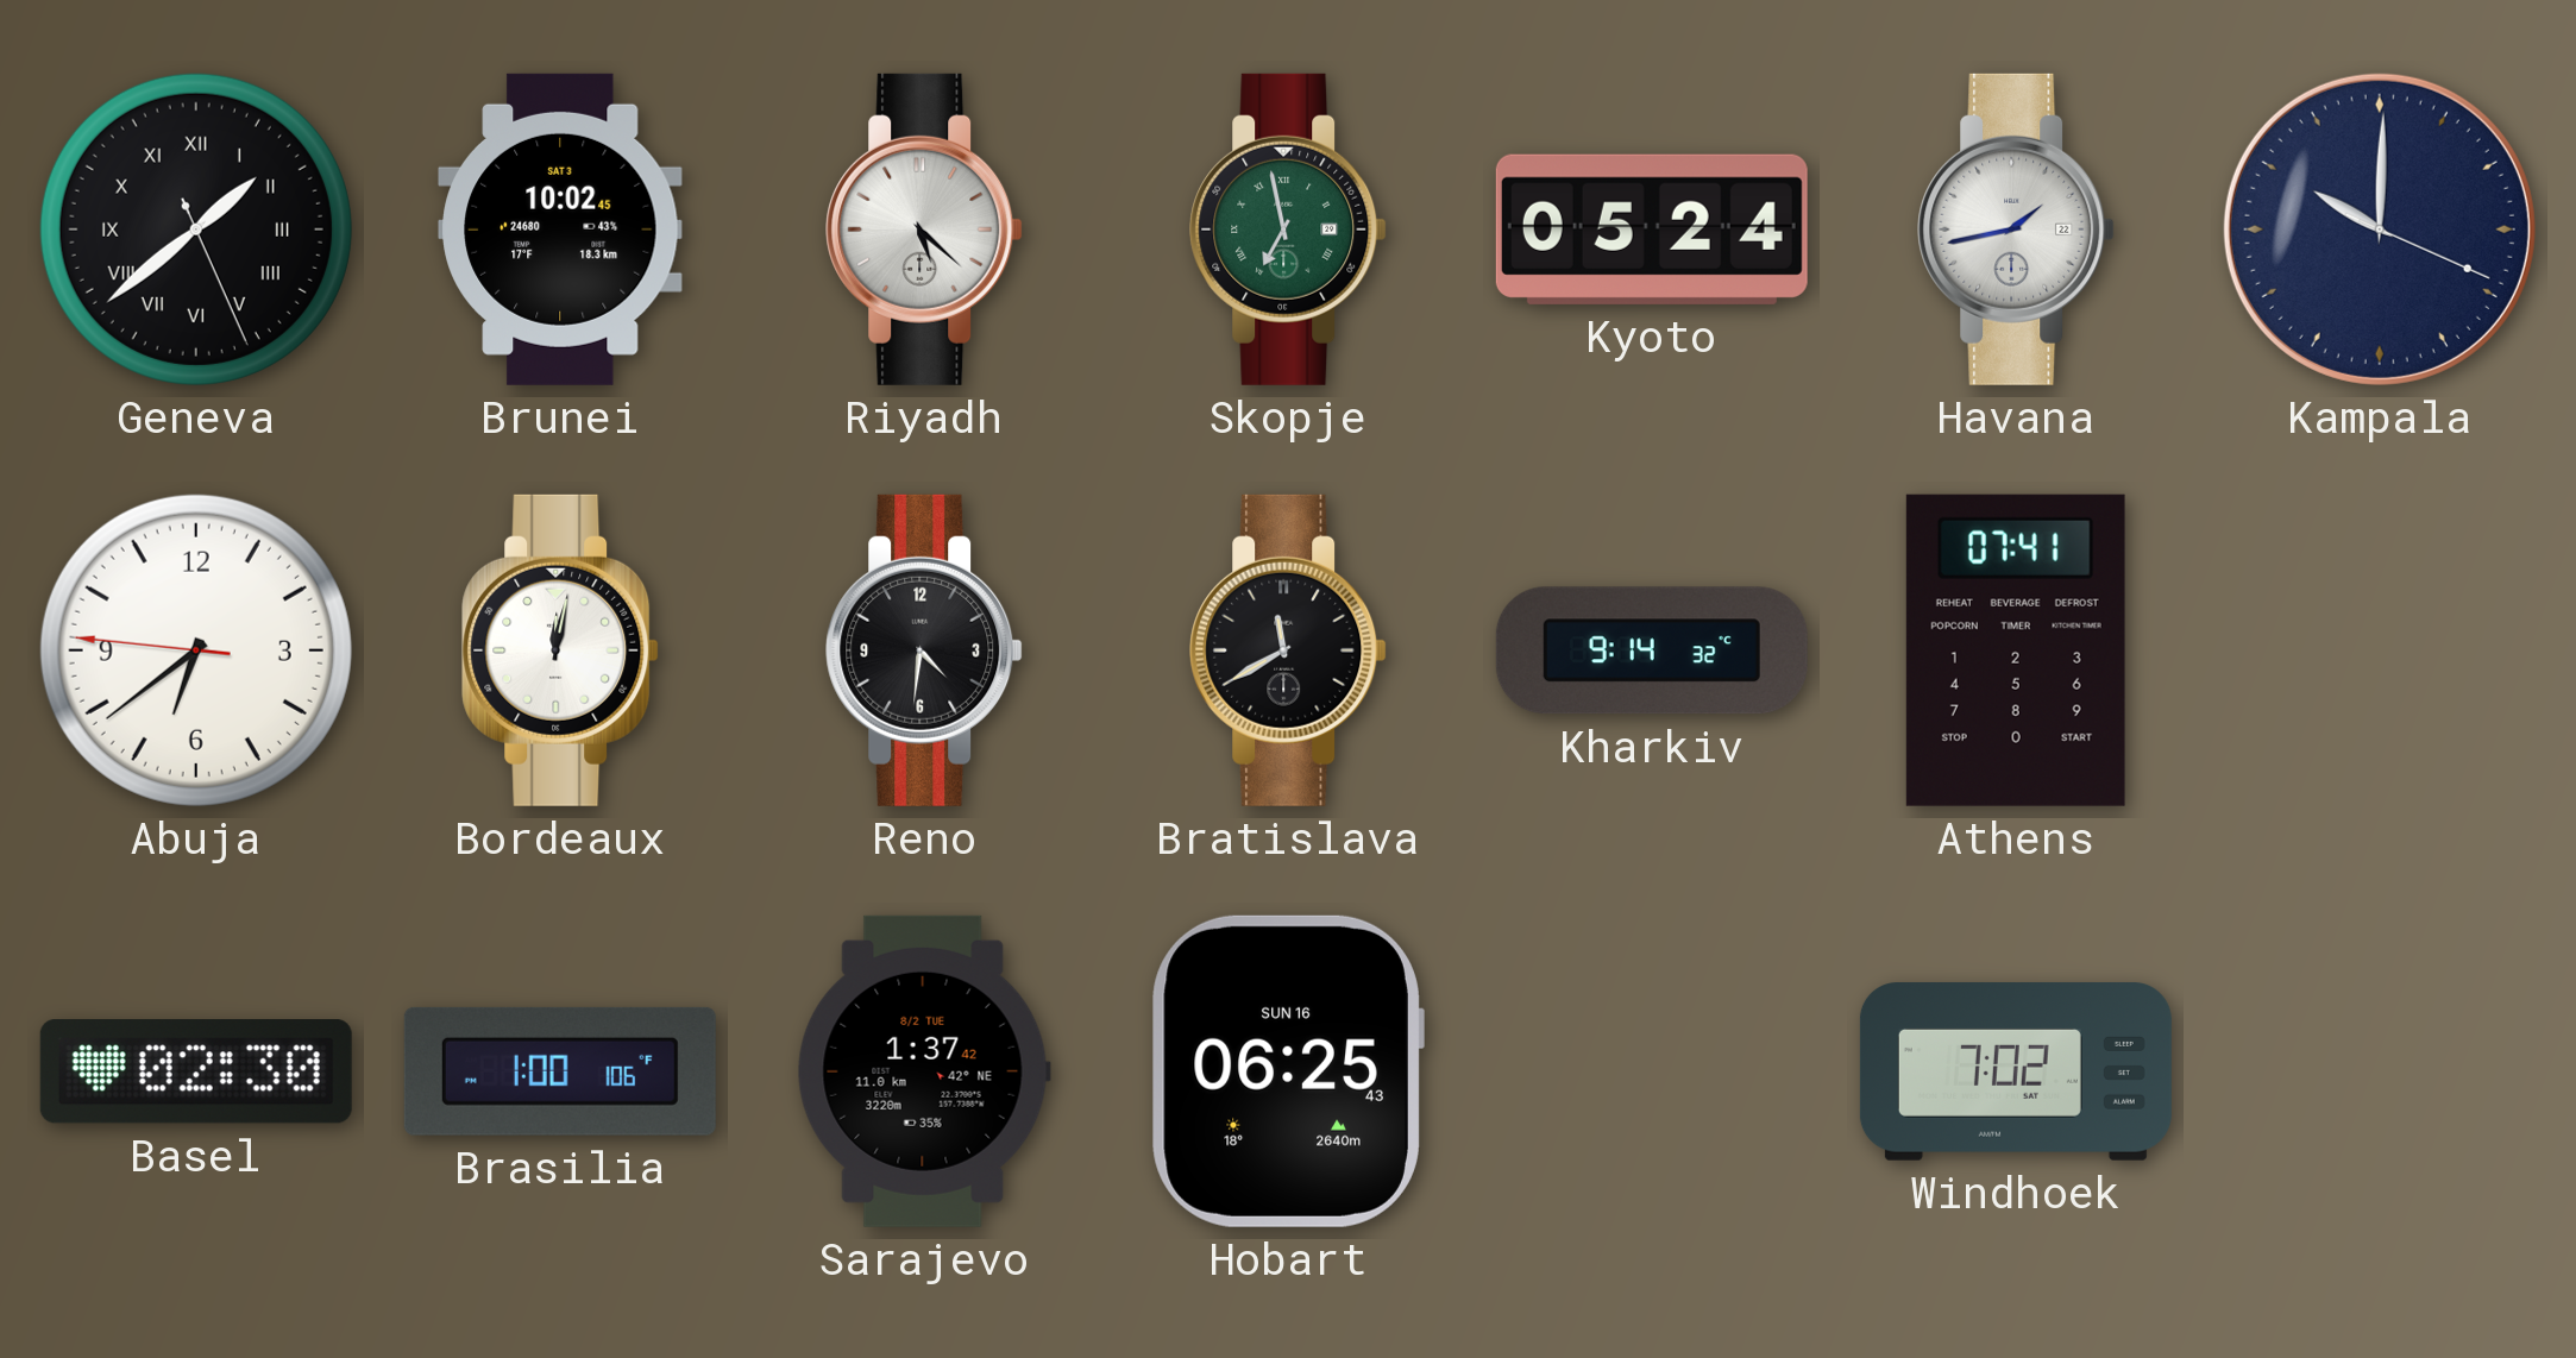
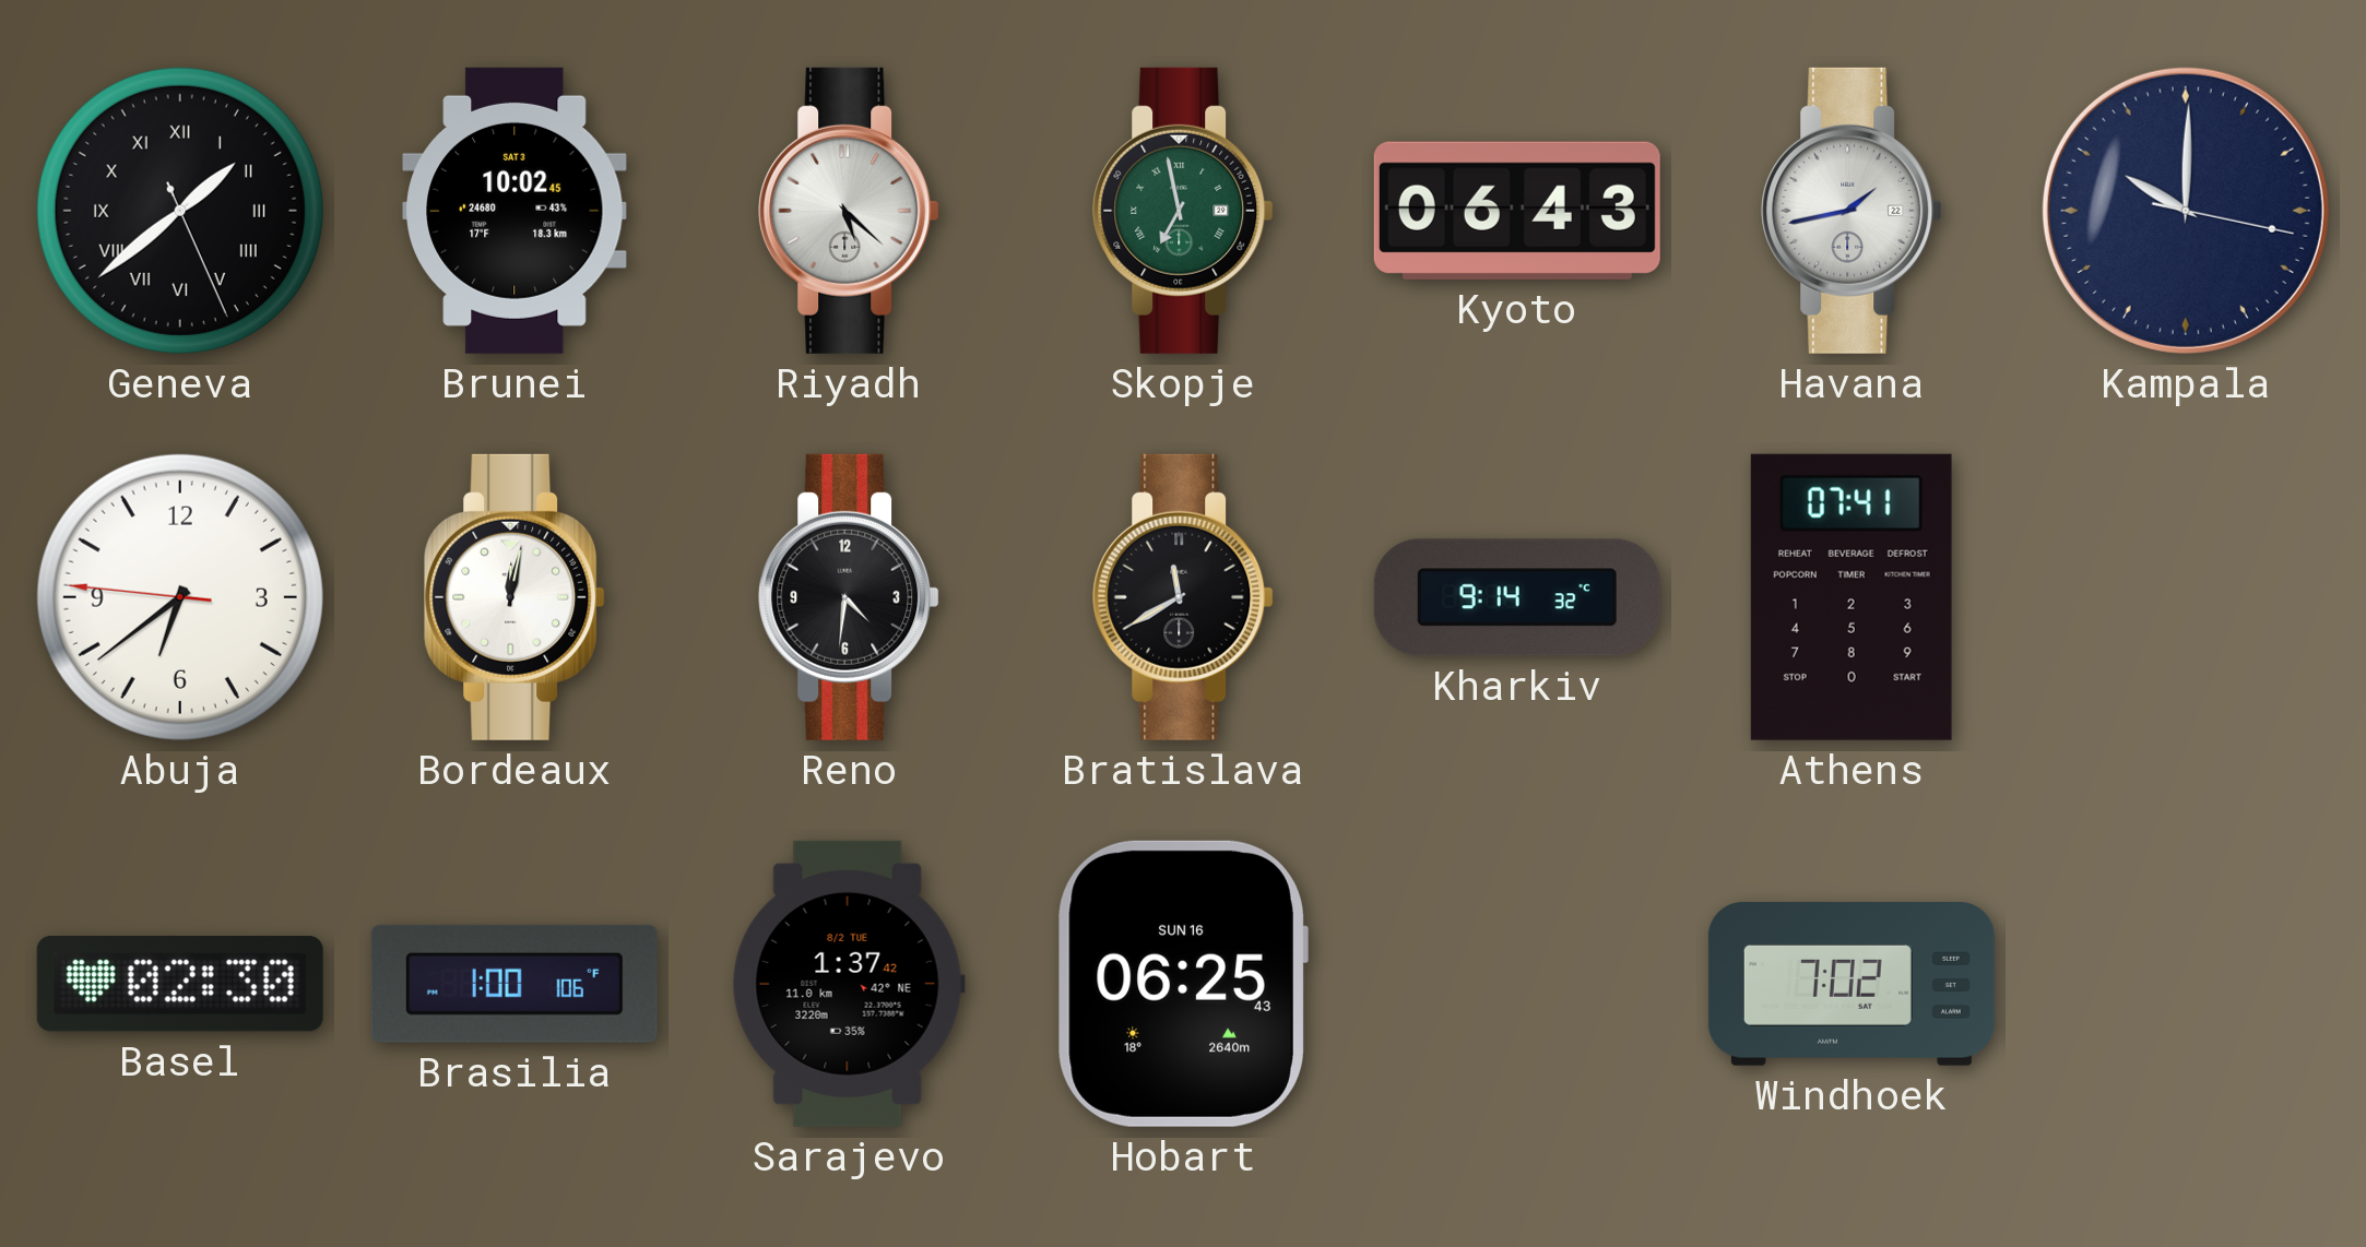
Kyoto: 05:24 -> 06:43 (1517, 211)
Kampala: 10:00:19 -> 10:00:17 (2186, 211)
